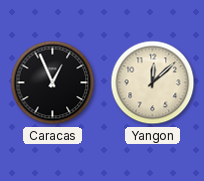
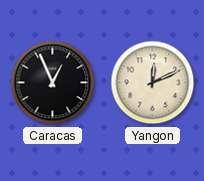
Yangon: 12:08 -> 12:11 (153, 83)
